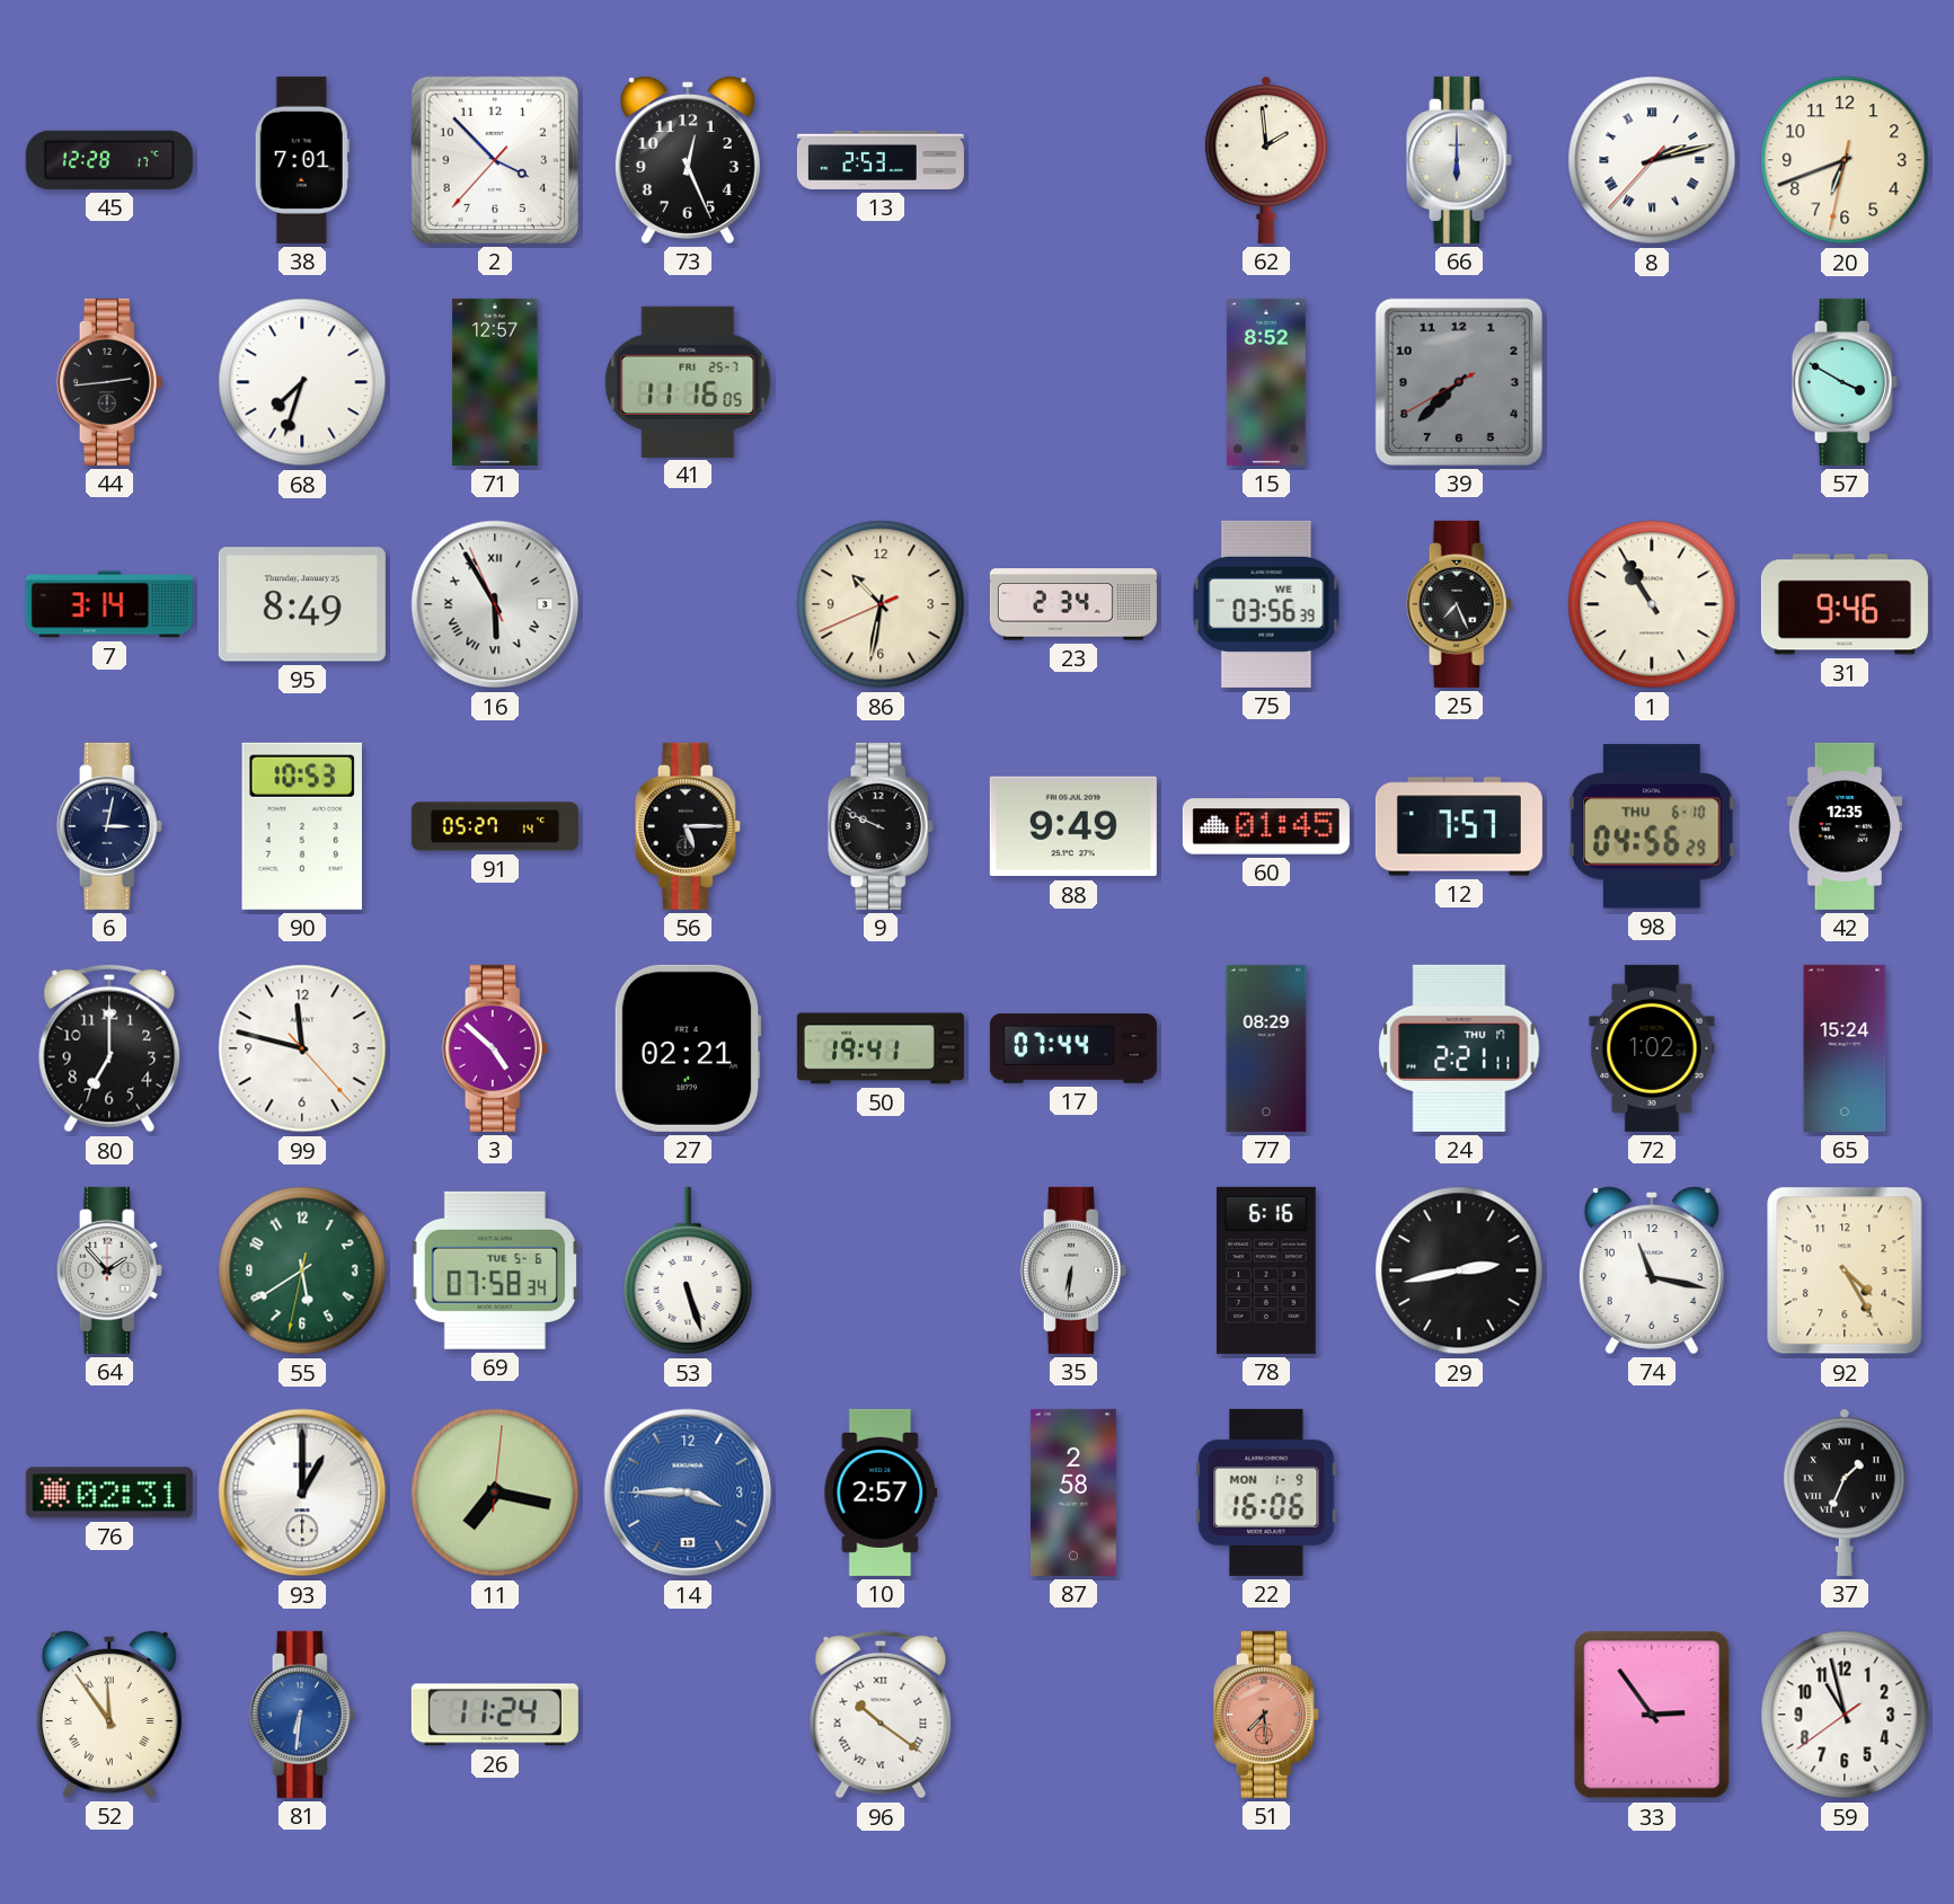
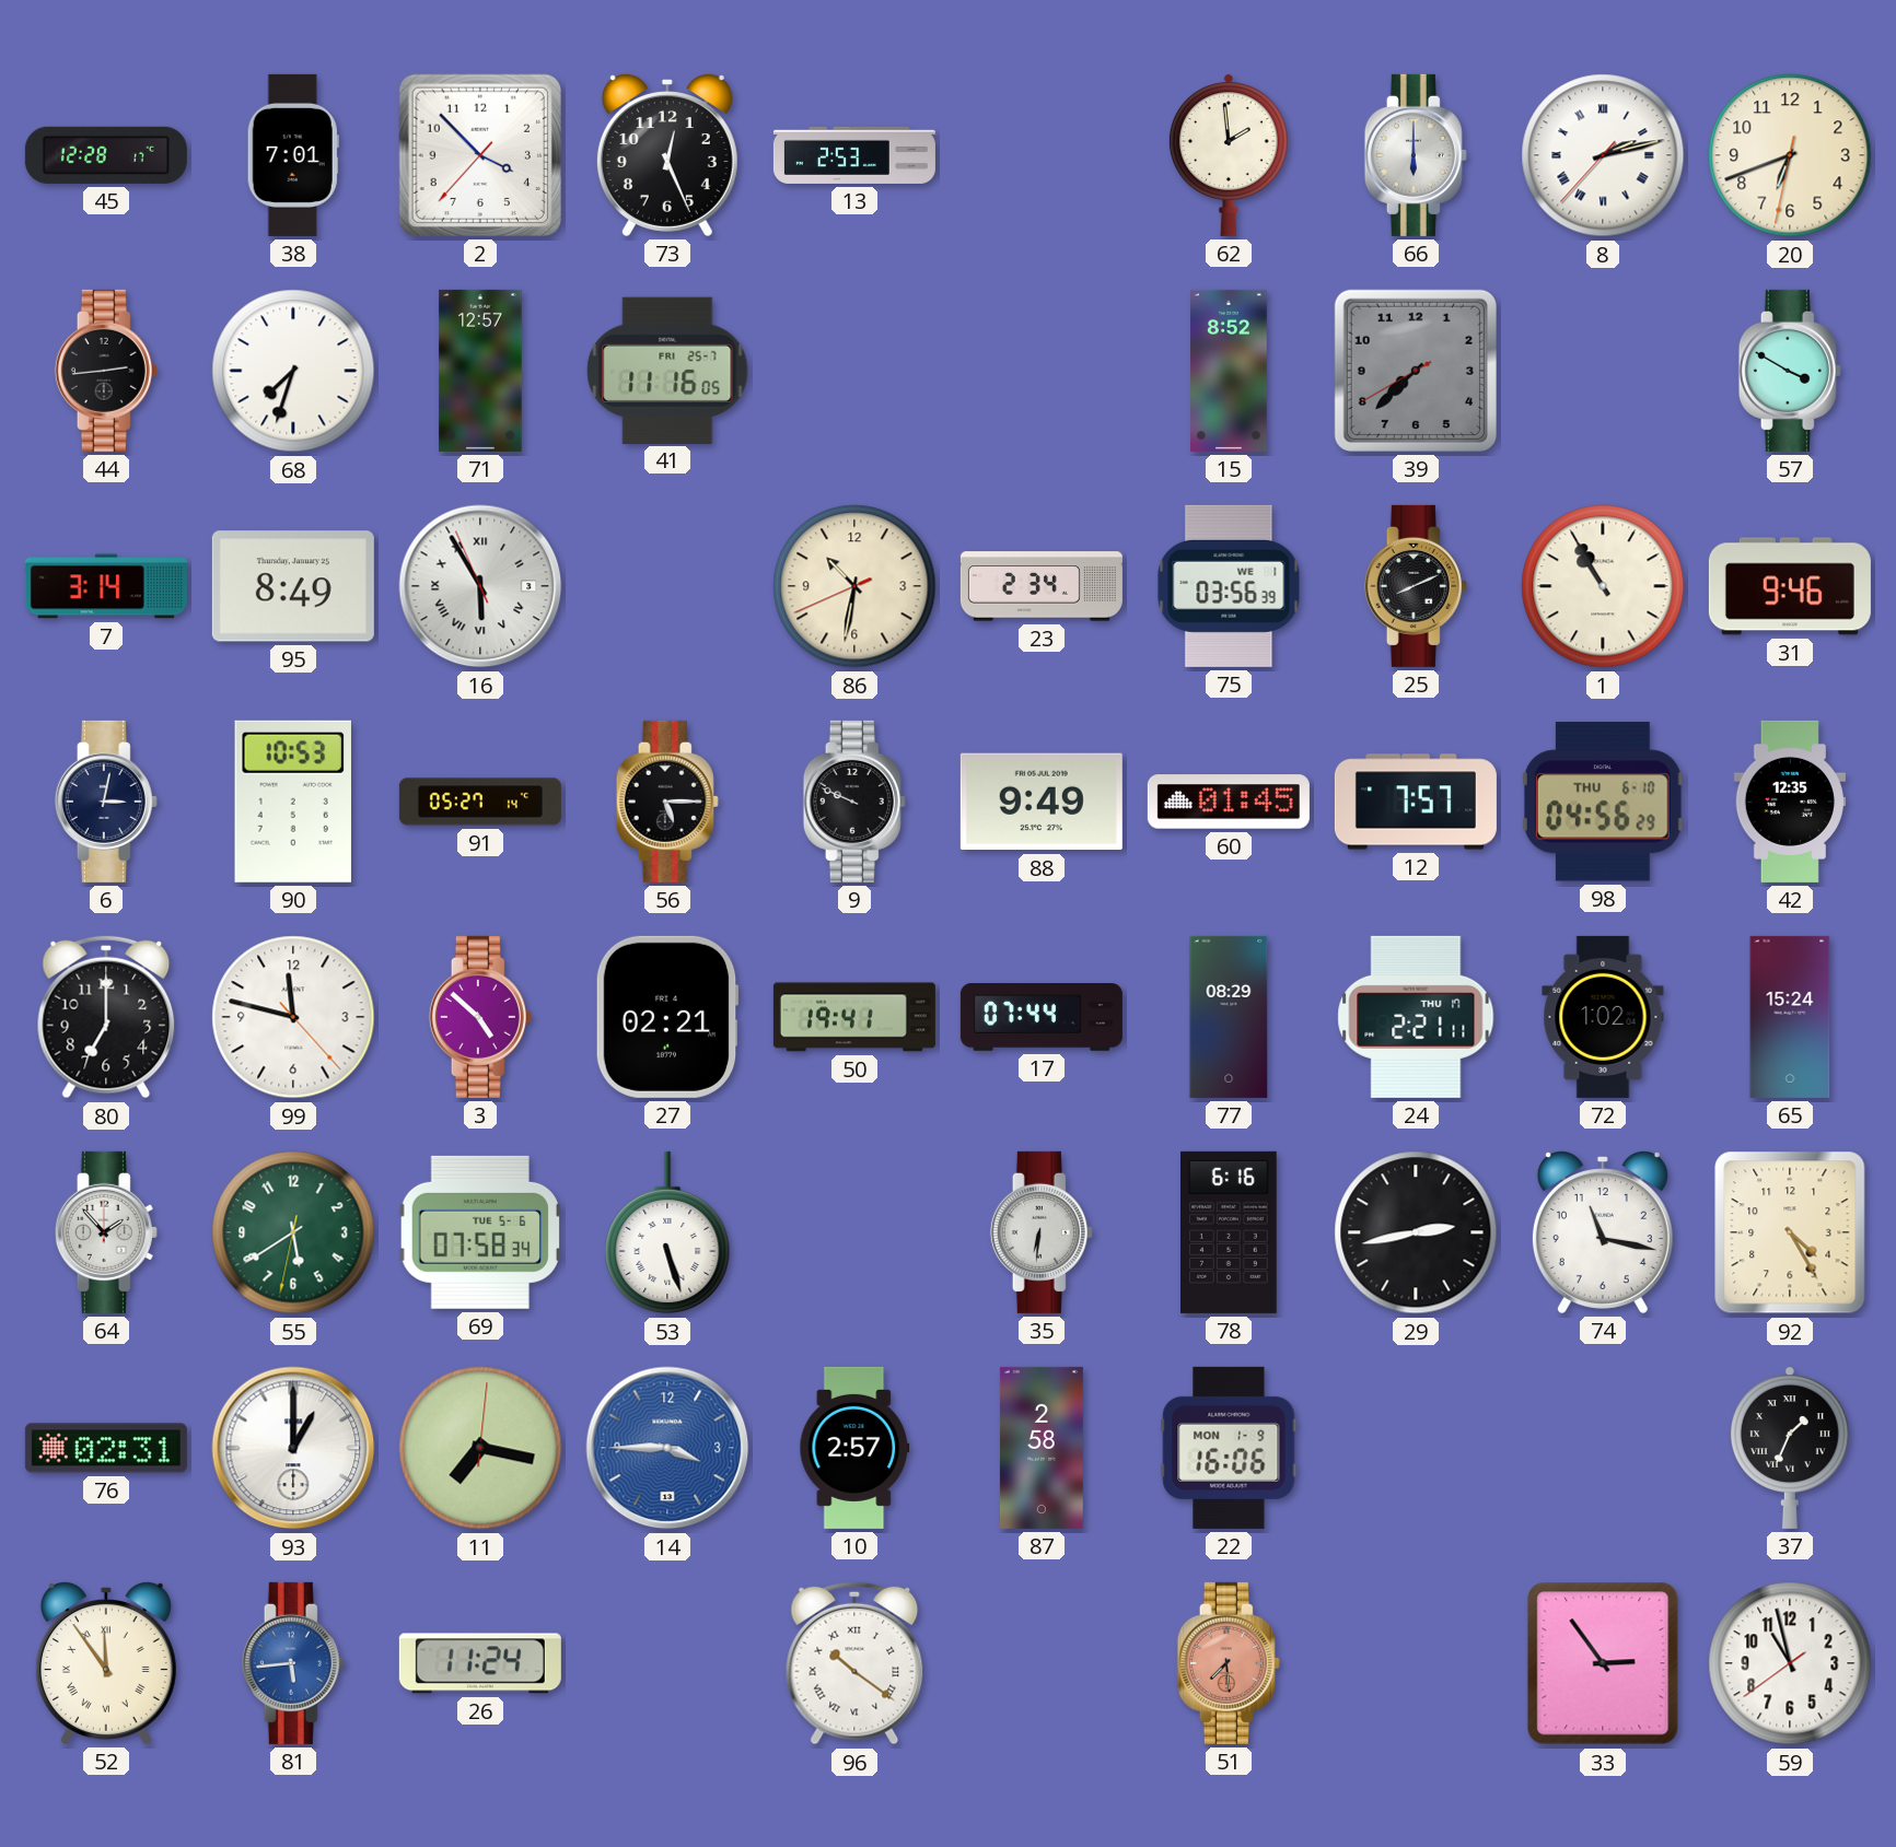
25: 7:26 -> 8:11 (1416, 586)
81: 6:31 -> 5:44 (293, 1663)
